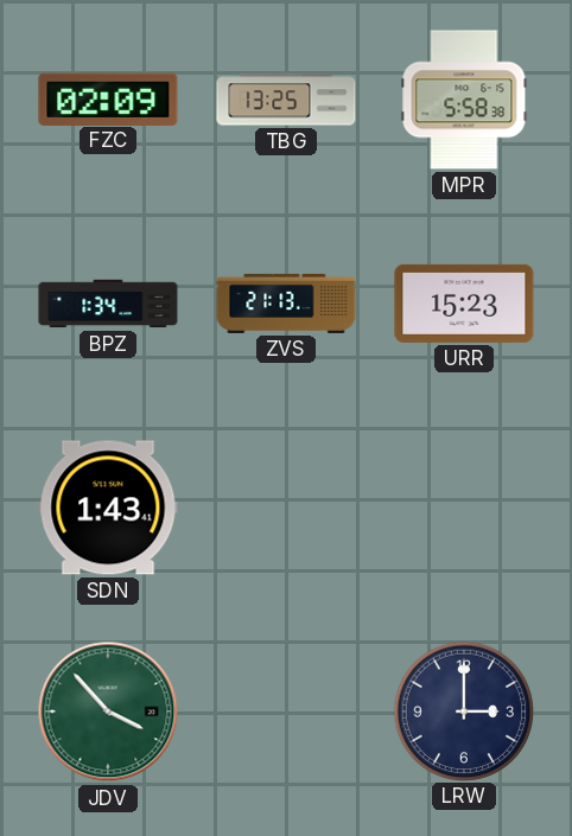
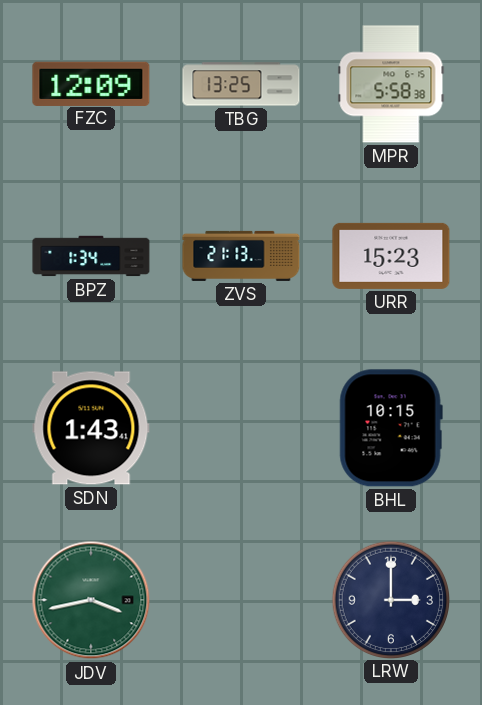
FZC: 02:09 -> 12:09 (91, 83)
BHL: none -> 10:15 (391, 428)
JDV: 3:53 -> 3:43 (91, 600)
